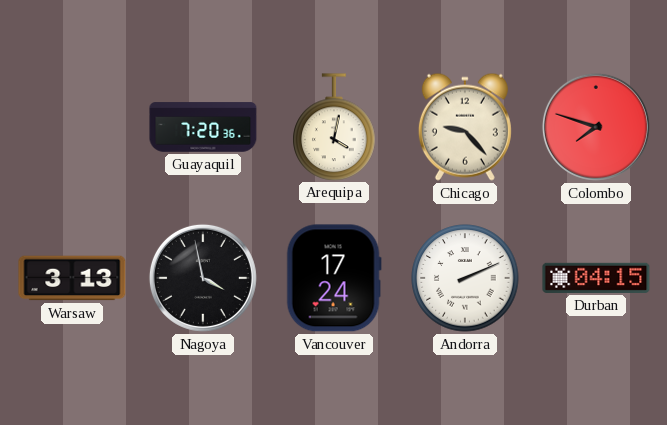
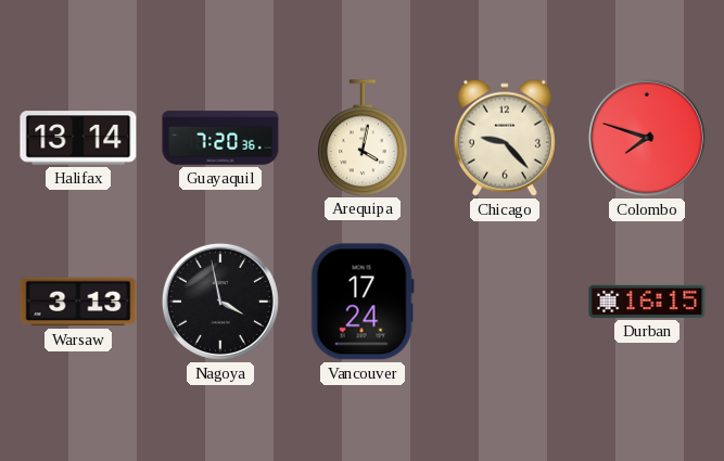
Halifax: none -> 13:14 (78, 138)
Andorra: 2:11 -> none (465, 278)
Durban: 04:15 -> 16:15 (647, 302)
